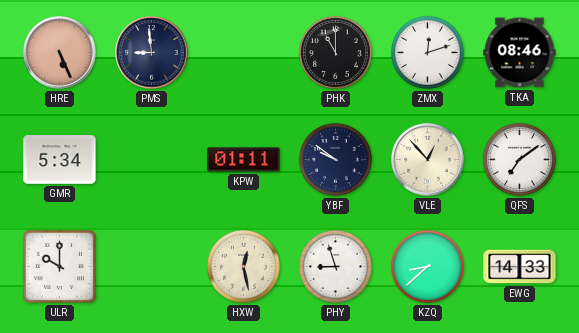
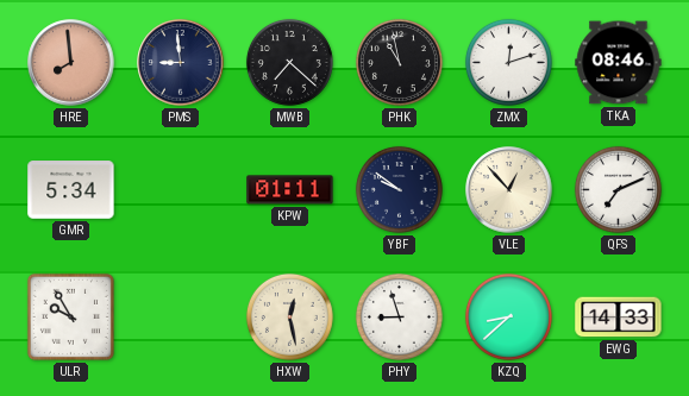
HRE: 5:26 -> 7:59 (71, 63)
MWB: none -> 7:22 (289, 62)
PHK: 11:00 -> 10:58 (399, 62)
QFS: 7:09 -> 7:11 (618, 189)
ULR: 10:00 -> 9:55 (70, 316)
